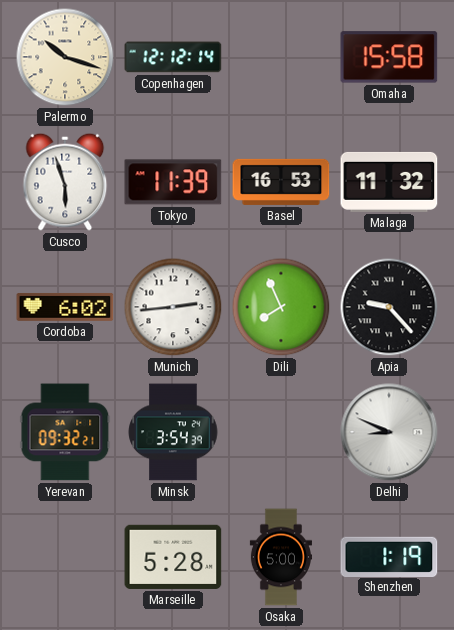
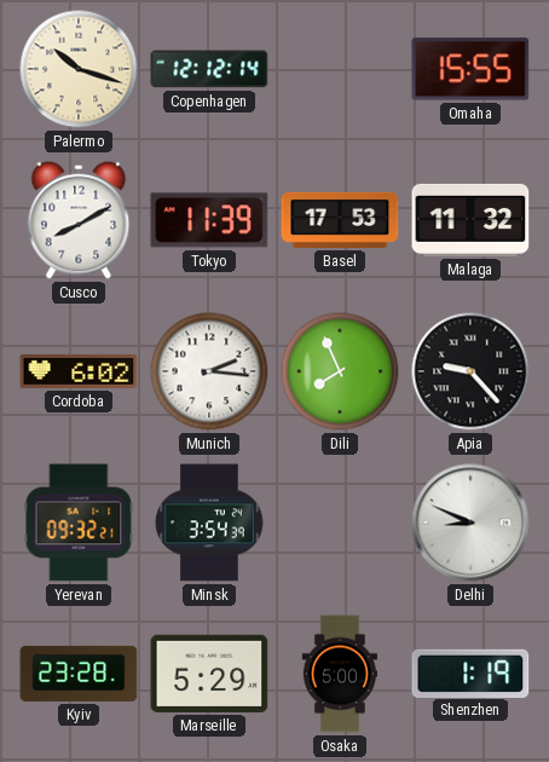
Omaha: 15:58 -> 15:55 (470, 69)
Cusco: 5:57 -> 8:10 (79, 220)
Basel: 16:53 -> 17:53 (340, 220)
Munich: 2:44 -> 2:16 (209, 371)
Kyiv: none -> 23:28 (79, 674)
Marseille: 5:28 -> 5:29 (209, 674)
